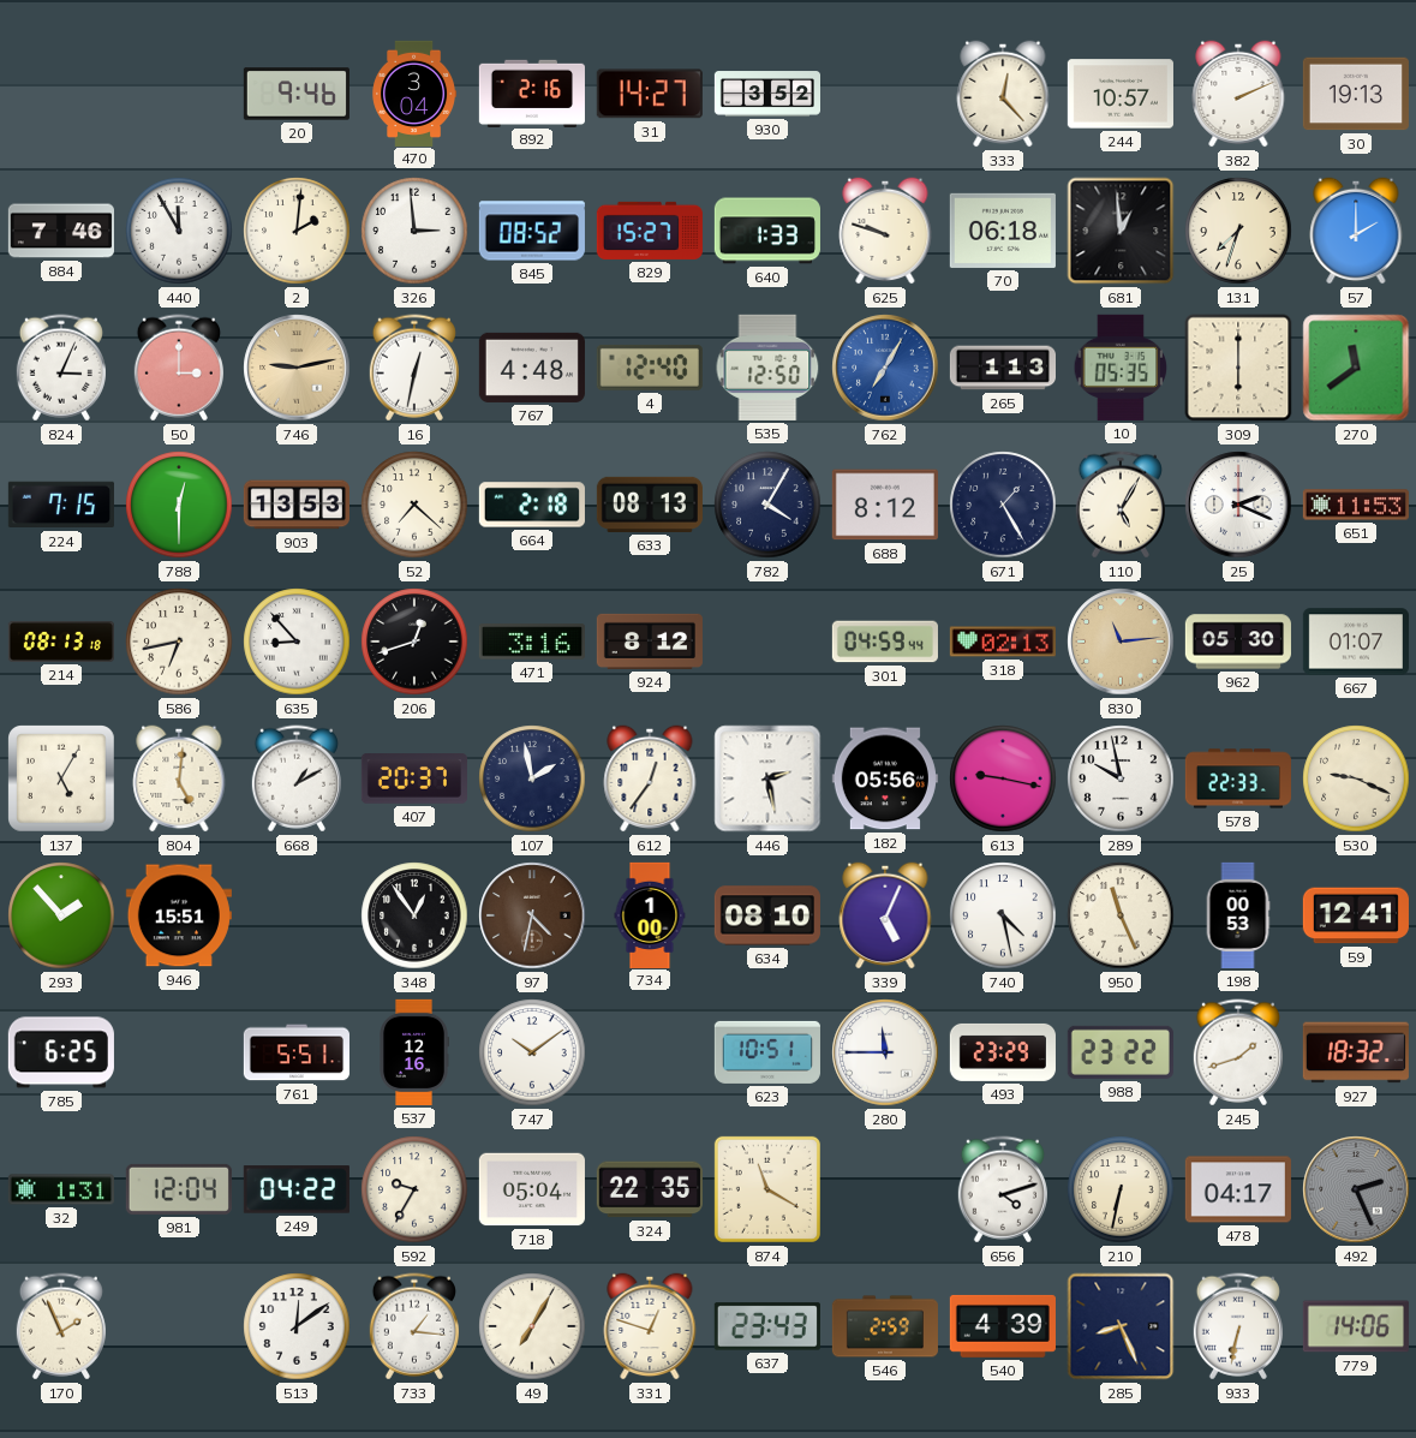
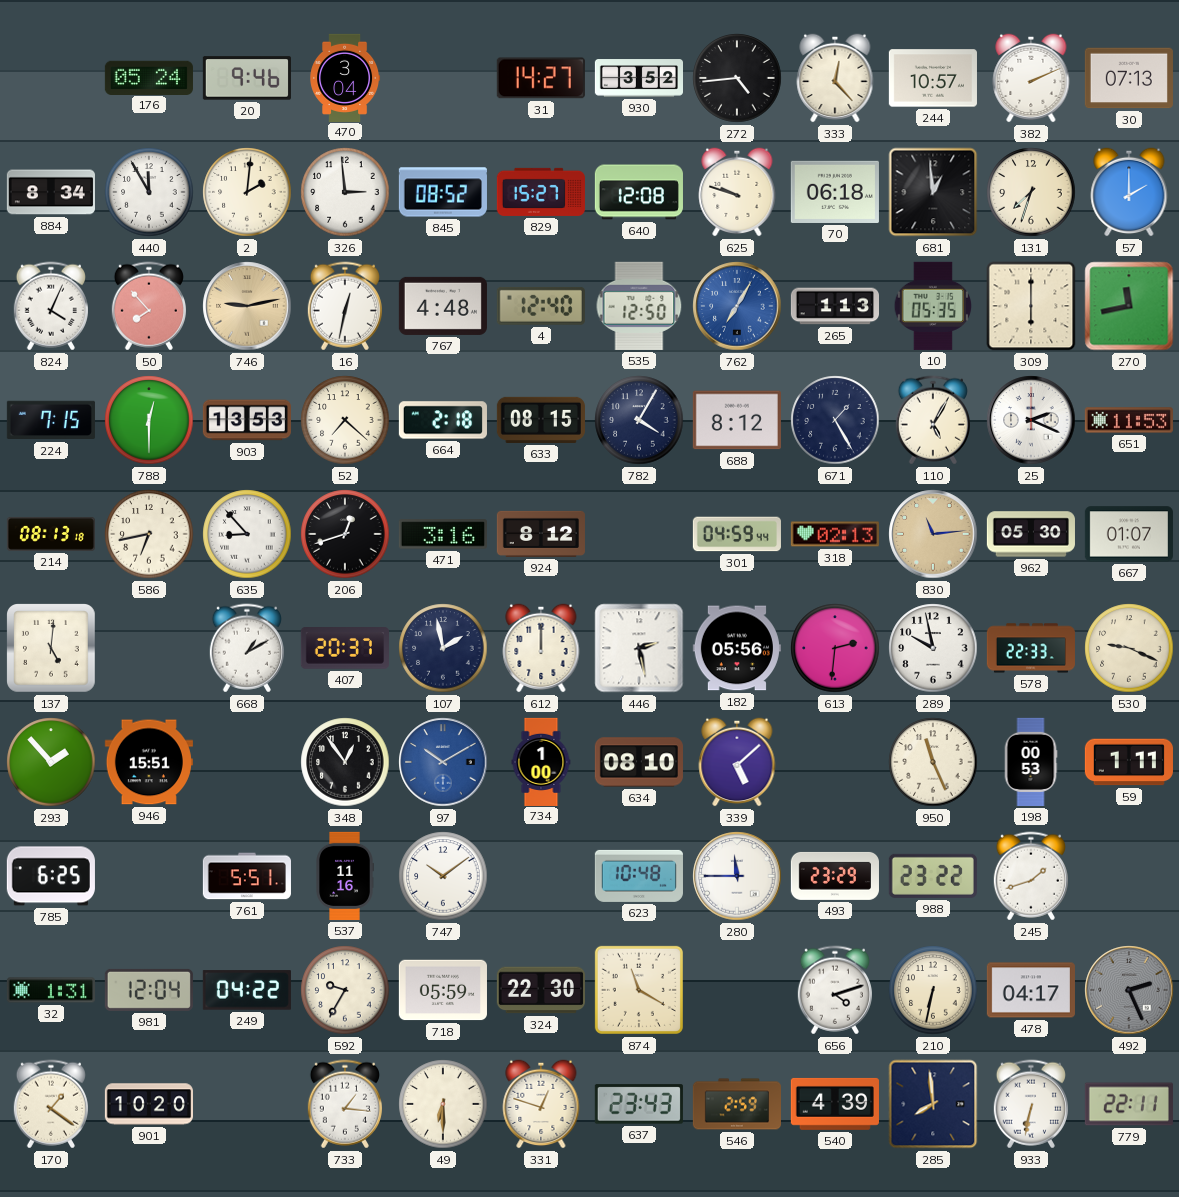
176: none -> 05:24 (149, 77)
892: 2:16 -> none (532, 93)
272: none -> 4:44 (737, 78)
30: 19:13 -> 07:13 (1129, 78)
884: 7:46 -> 8:34 (51, 192)
640: 1:33 -> 12:08 (639, 192)
824: 3:04 -> 4:04 (51, 306)
50: 3:00 -> 7:53 (149, 306)
270: 11:39 -> 11:43 (1129, 306)
633: 08:13 -> 08:15 (541, 420)
137: 5:05 -> 5:01 (52, 649)
804: 5:01 -> none (179, 778)
612: 12:36 -> 12:00 (541, 648)
613: 9:17 -> 2:31 (835, 648)
97: 4:32 -> 10:10 (443, 762)
97 dial: brown -> blue (443, 762)
339: 5:04 -> 5:08 (737, 762)
740: 4:28 -> none (1003, 915)
59: 12:41 -> 1:11 (1129, 762)
537: 12:16 -> 11:16 (345, 876)
623: 10:51 -> 10:48 (639, 876)
927: 18:32 -> none (1356, 1052)
718: 05:04 -> 05:59 (443, 990)
324: 22:35 -> 22:30 (541, 990)
170: 1:56 -> 1:21 (51, 1104)
901: none -> 10:20 (148, 1104)
513: 12:09 -> none (297, 1326)
49: 7:05 -> 6:30 (443, 1104)
285: 8:26 -> 7:59 (933, 1104)
779: 14:06 -> 22:11 (1129, 1104)
